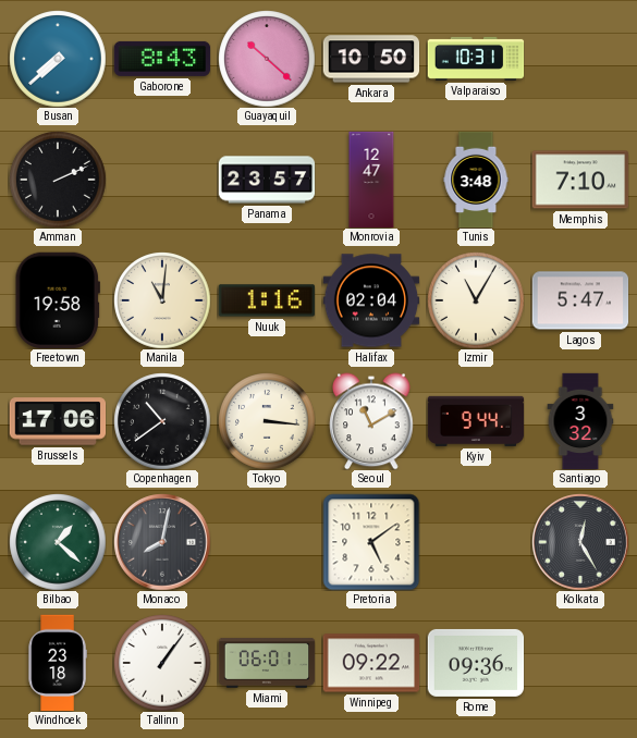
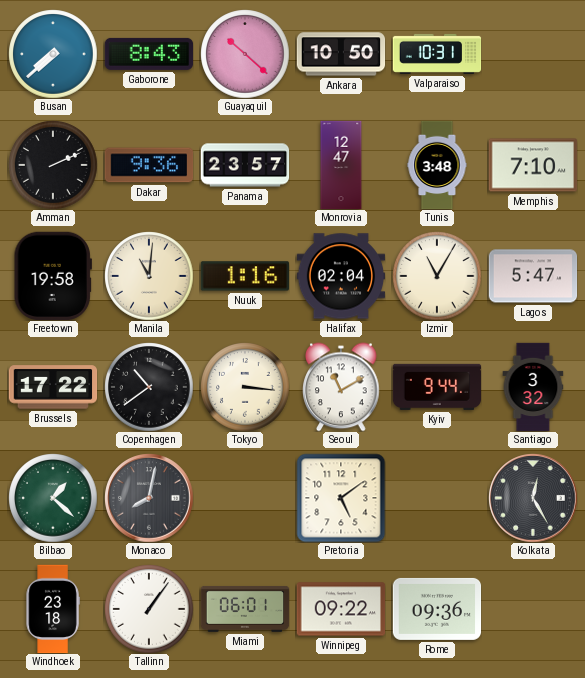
Dakar: none -> 9:36 (149, 165)
Brussels: 17:06 -> 17:22 (53, 387)
